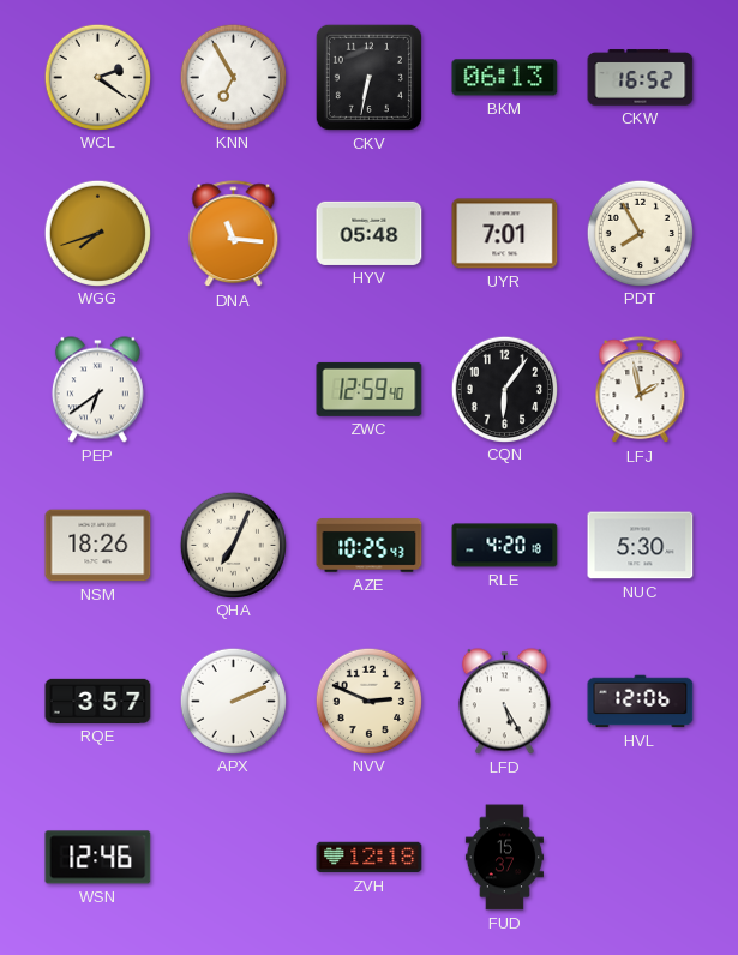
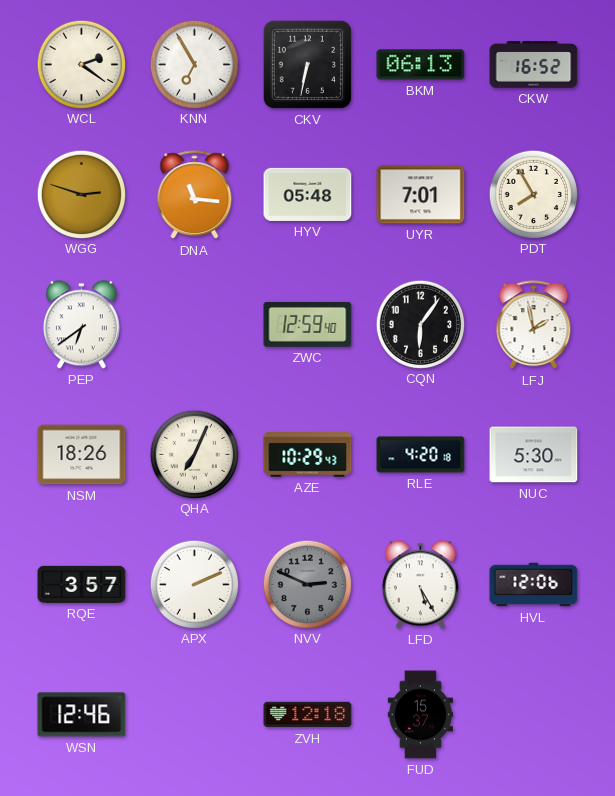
WGG: 7:42 -> 2:48 (81, 194)
AZE: 10:25 -> 10:29 (308, 455)
NVV dial: cream -> grey (307, 584)
